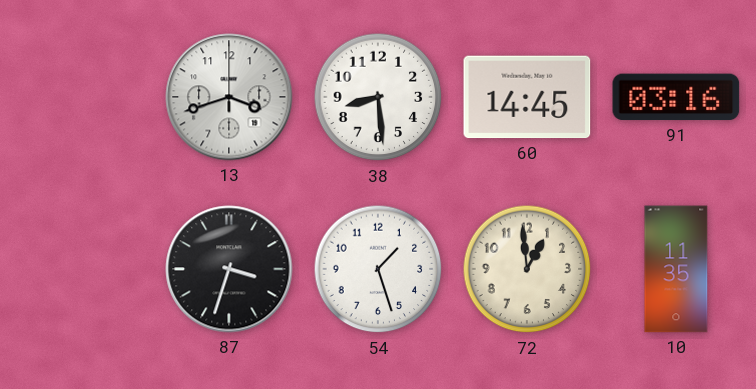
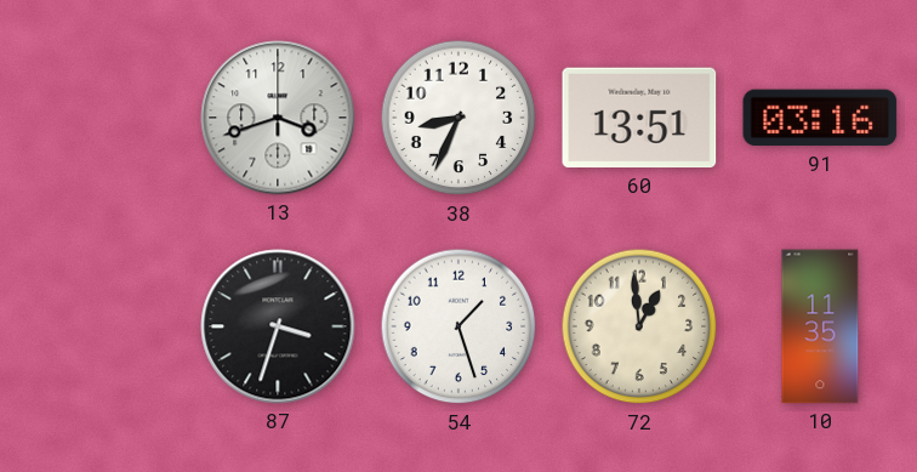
38: 8:29 -> 8:34 (458, 118)
60: 14:45 -> 13:51 (639, 118)
